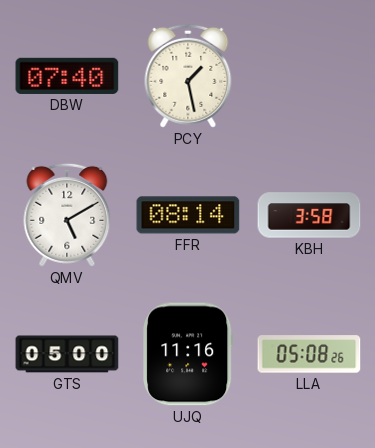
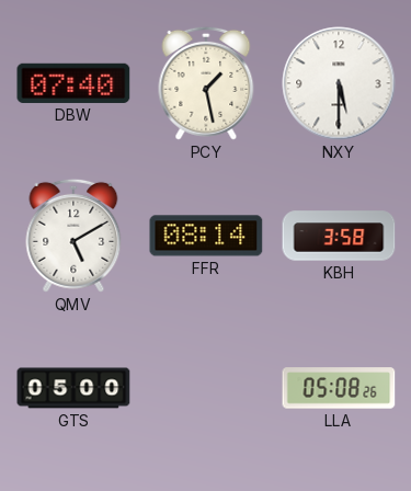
NXY: none -> 5:30 (339, 83)
UJQ: 11:16 -> none (188, 354)
